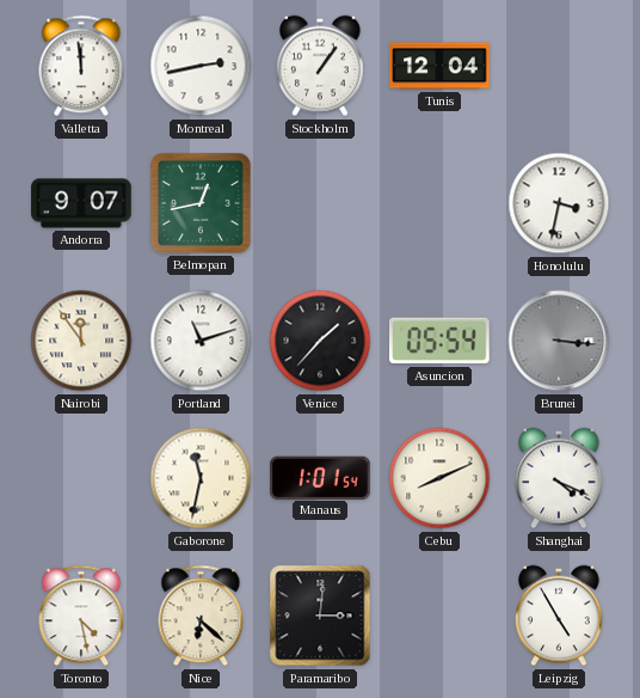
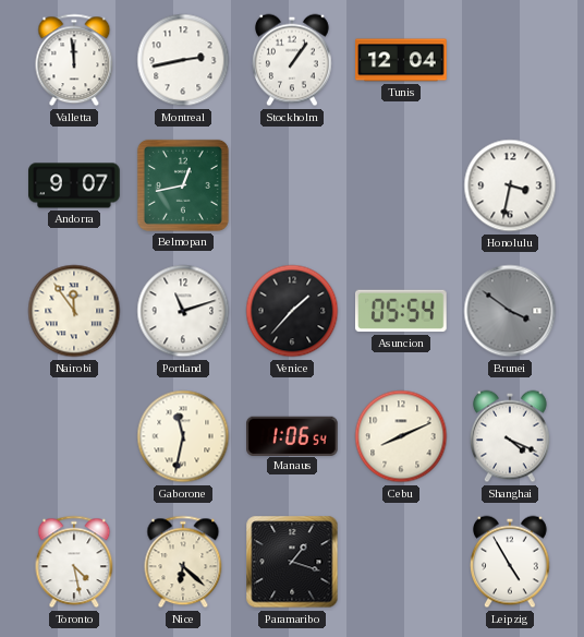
Brunei: 3:16 -> 3:51 (510, 311)
Manaus: 1:01 -> 1:06 (293, 435)
Paramaribo: 3:01 -> 1:18 (292, 562)
